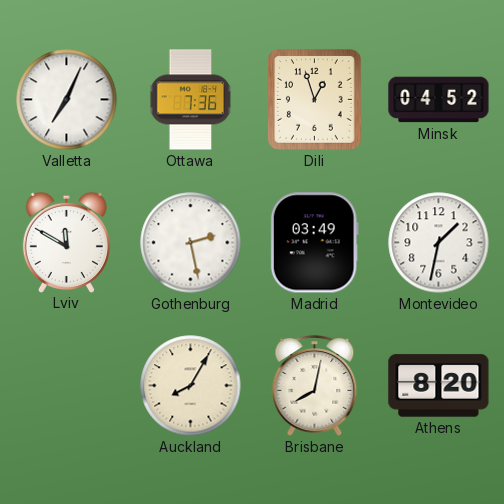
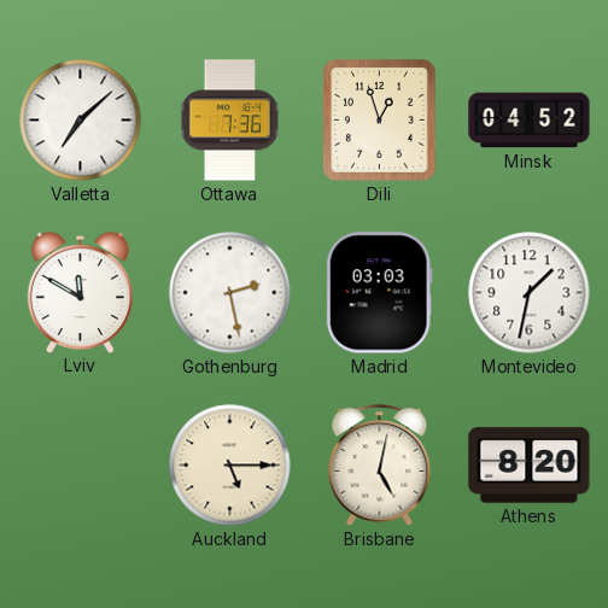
Valletta: 7:04 -> 7:08 (81, 121)
Madrid: 03:49 -> 03:03 (379, 293)
Auckland: 8:05 -> 5:15 (230, 466)
Brisbane: 8:02 -> 5:02 (380, 466)
